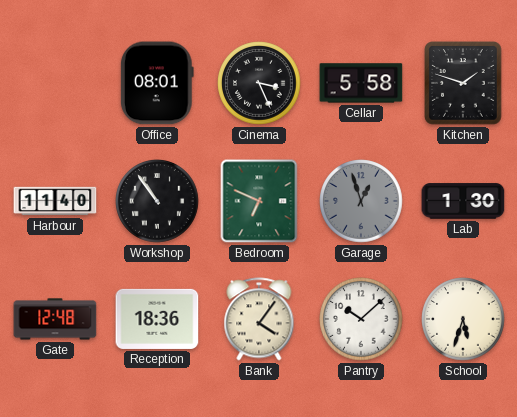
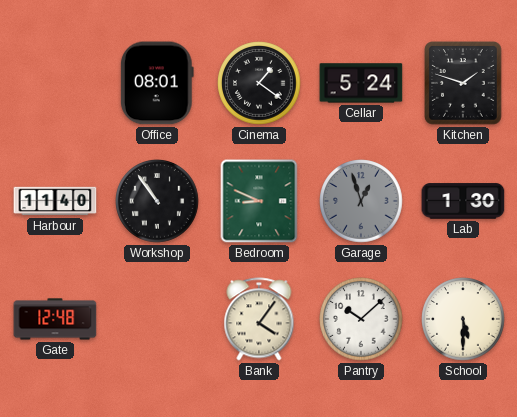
Cinema: 3:26 -> 1:21 (259, 83)
Cellar: 5:58 -> 5:24 (361, 83)
Bedroom: 6:49 -> 8:49 (259, 201)
Reception: 18:36 -> none (157, 319)
School: 5:33 -> 5:30 (463, 319)
